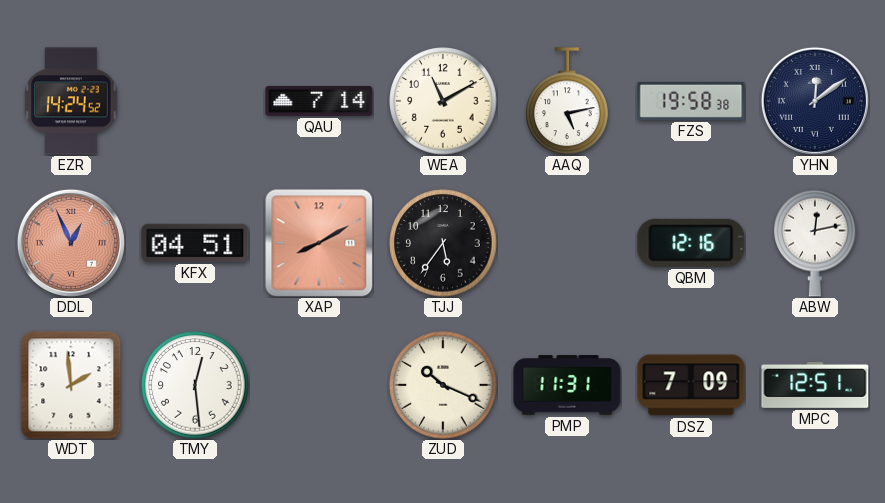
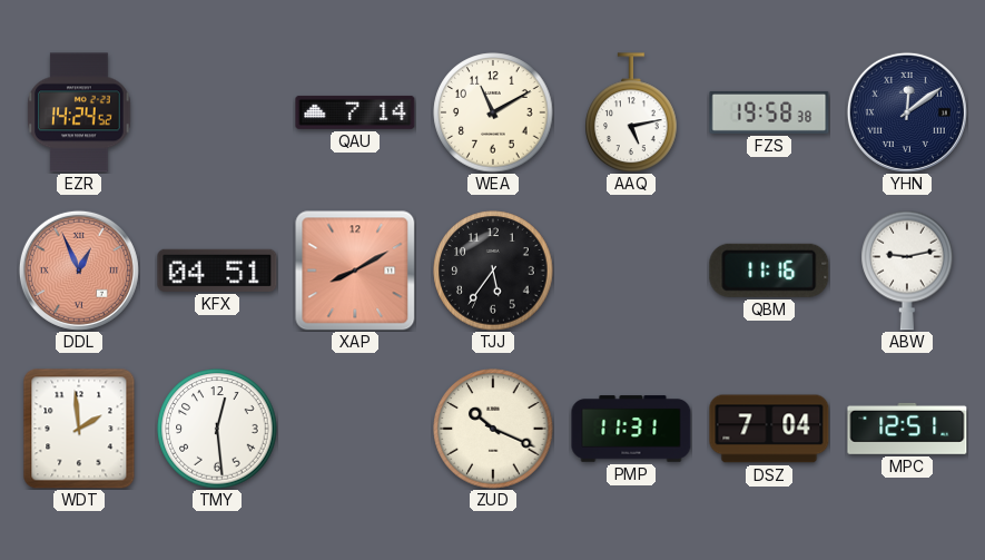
QBM: 12:16 -> 11:16 (769, 271)
ABW: 12:13 -> 9:13 (907, 271)
DSZ: 7:09 -> 7:04 (769, 429)
